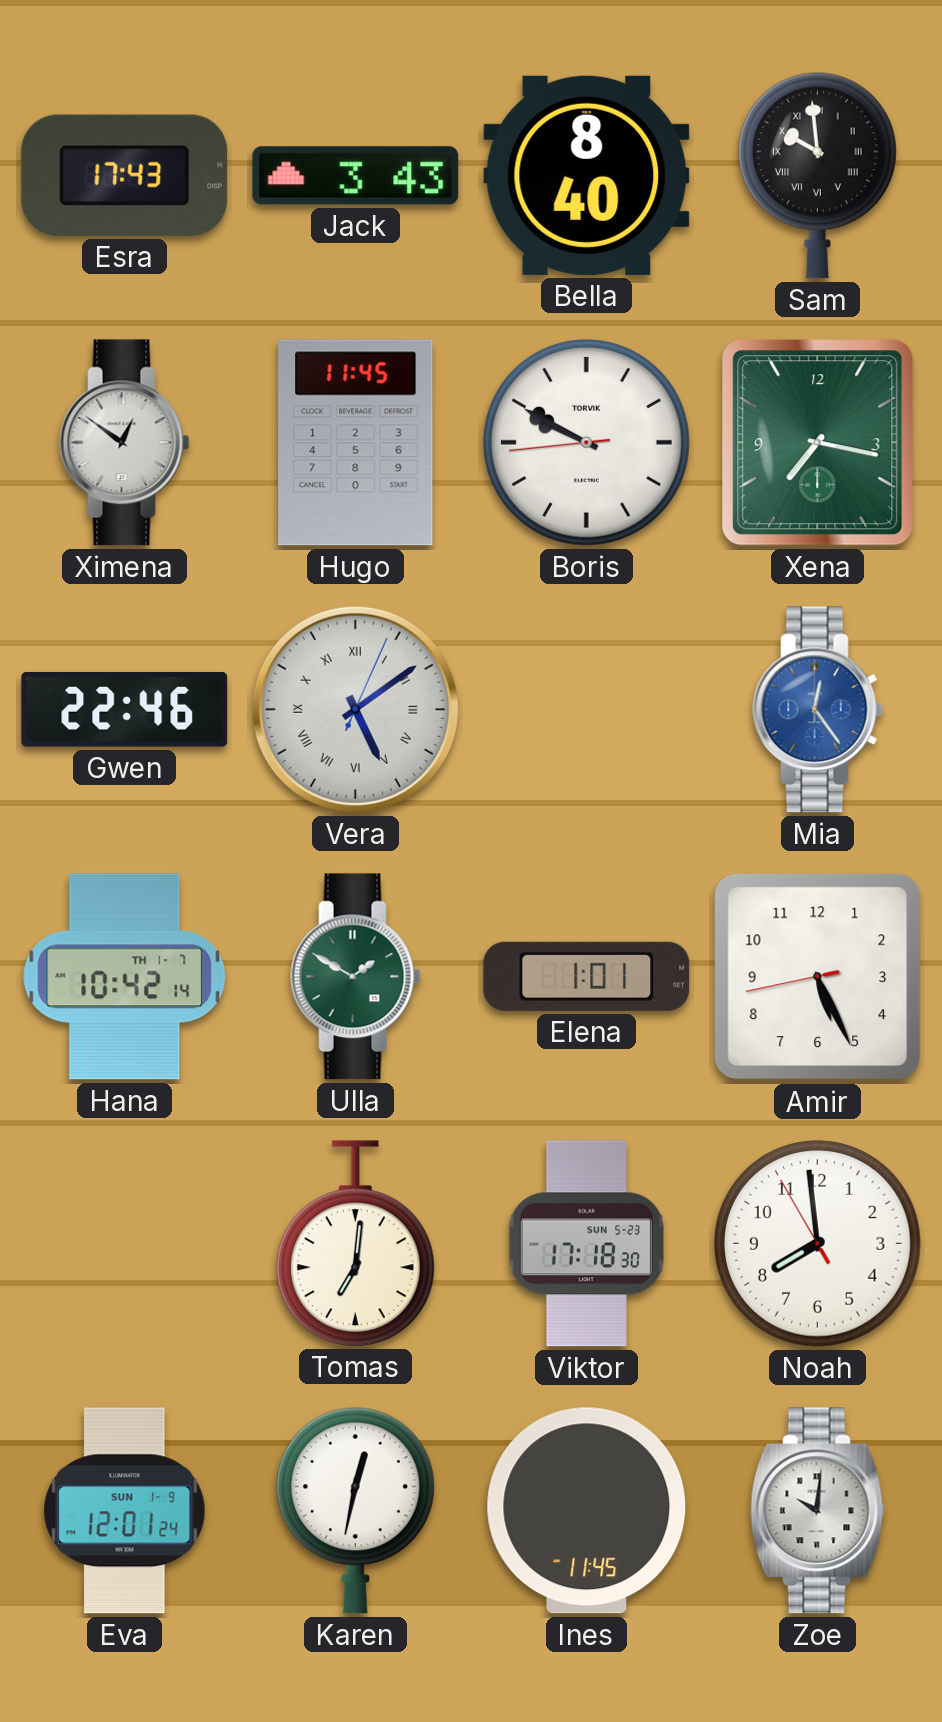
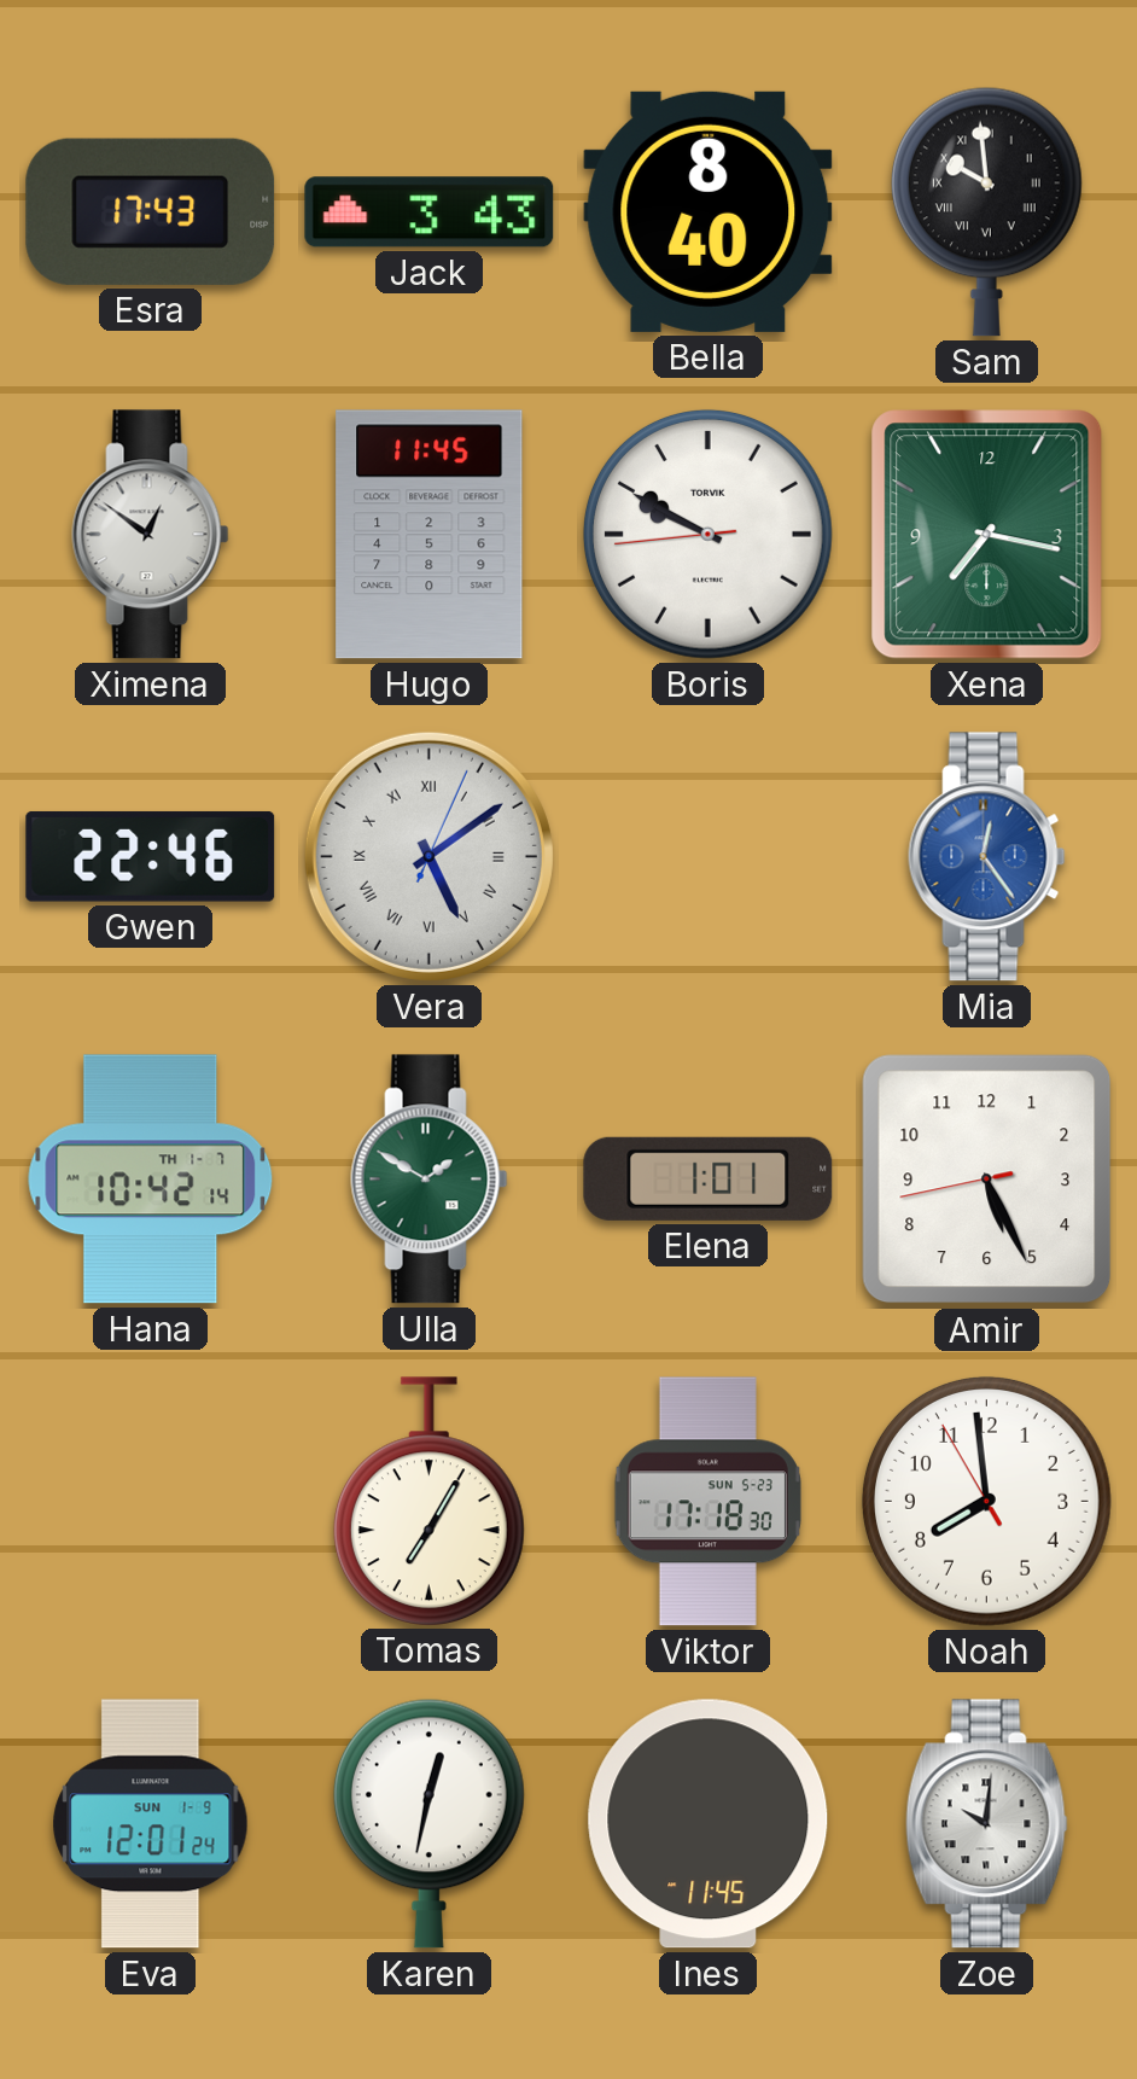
Tomas: 7:01 -> 7:05 (428, 1501)
